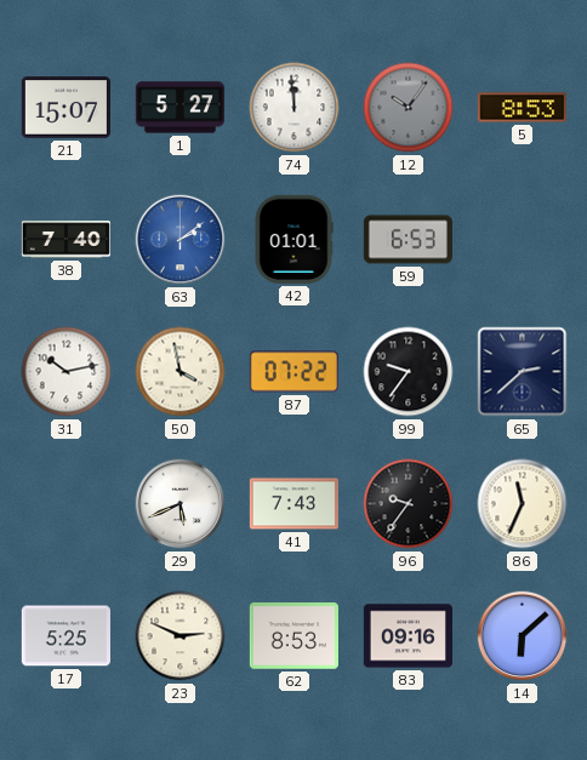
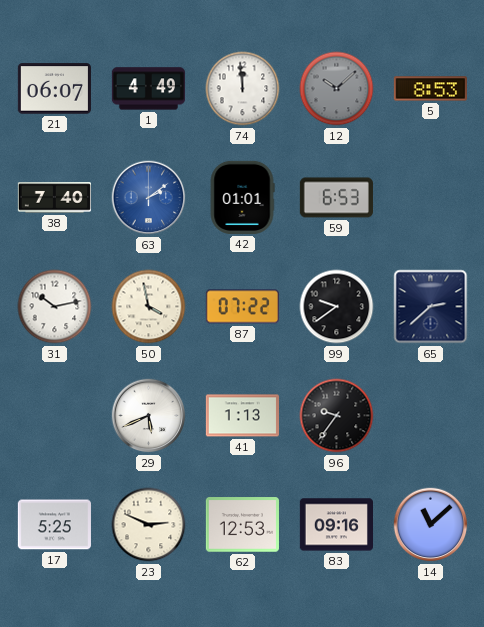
21: 15:07 -> 06:07 (54, 89)
1: 5:27 -> 4:49 (148, 89)
12: 10:06 -> 10:08 (337, 89)
99: 9:36 -> 9:39 (337, 307)
41: 7:43 -> 1:13 (242, 416)
86: 11:34 -> none (523, 504)
62: 8:53 -> 12:53 (242, 525)
14: 6:08 -> 11:08 (431, 525)
